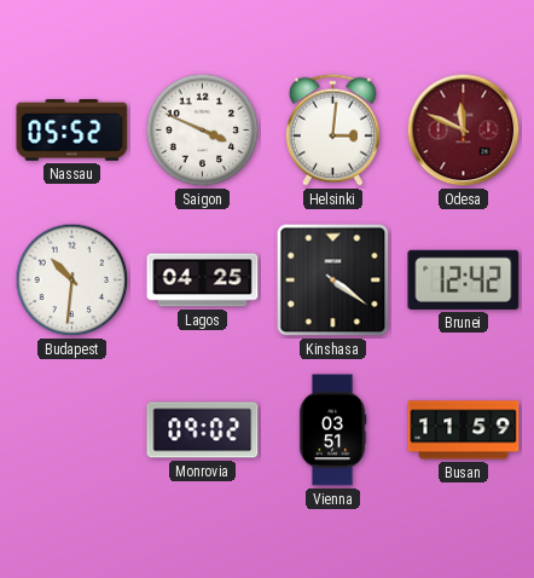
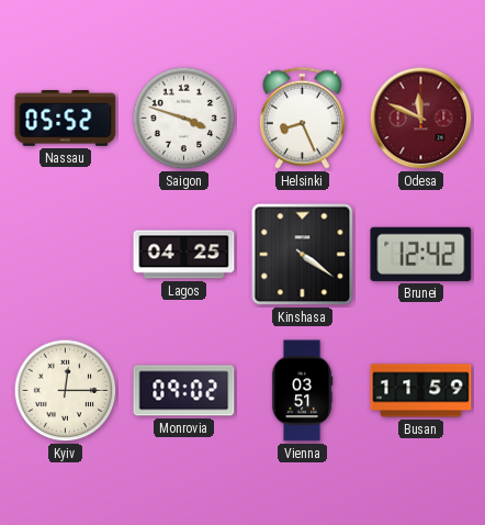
Saigon: 3:49 -> 3:48 (184, 119)
Helsinki: 3:01 -> 8:26 (302, 118)
Budapest: 10:31 -> none (72, 281)
Kyiv: none -> 12:15 (66, 391)
